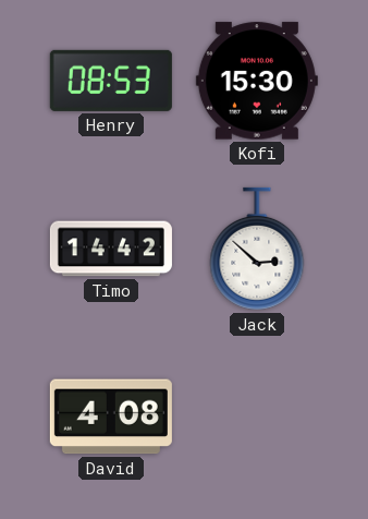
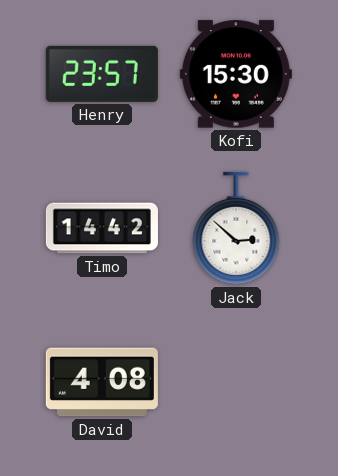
Henry: 08:53 -> 23:57 (102, 74)
